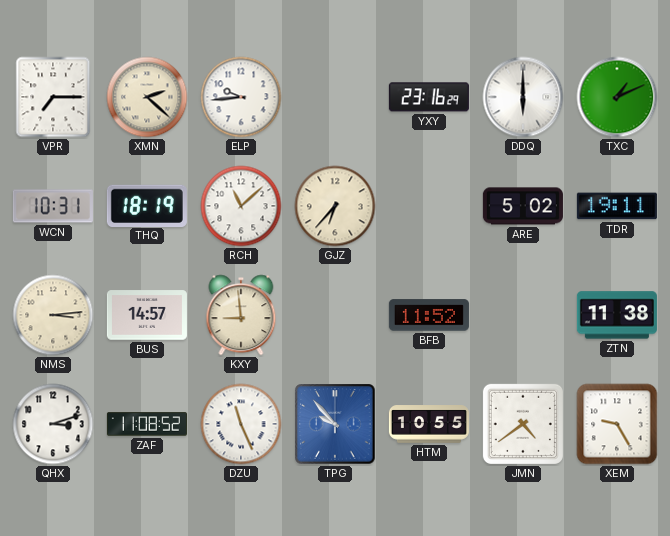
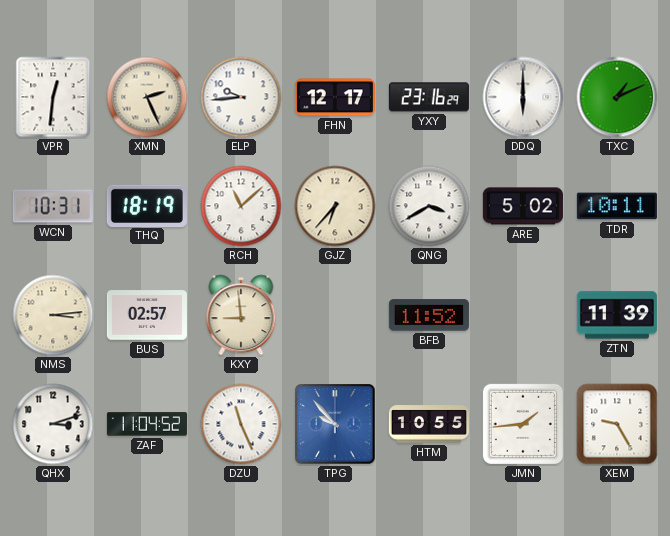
VPR: 7:15 -> 12:31 (53, 97)
XMN: 2:22 -> 2:26 (147, 97)
FHN: none -> 12:17 (335, 97)
QNG: none -> 3:40 (429, 206)
TDR: 19:11 -> 10:11 (617, 206)
BUS: 14:57 -> 02:57 (147, 315)
ZTN: 11:38 -> 11:39 (617, 315)
ZAF: 11:08 -> 11:04 (147, 424)
JMN: 4:39 -> 1:44 (523, 424)
